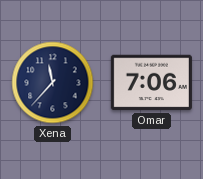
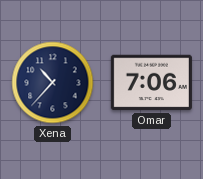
Xena: 11:37 -> 10:37 (53, 83)
